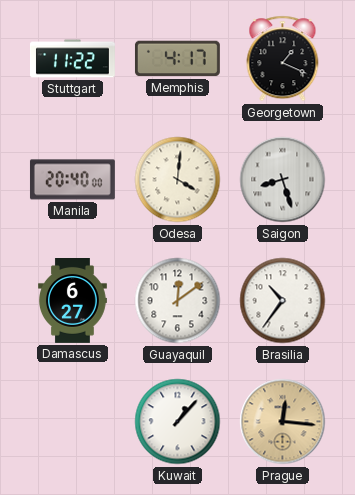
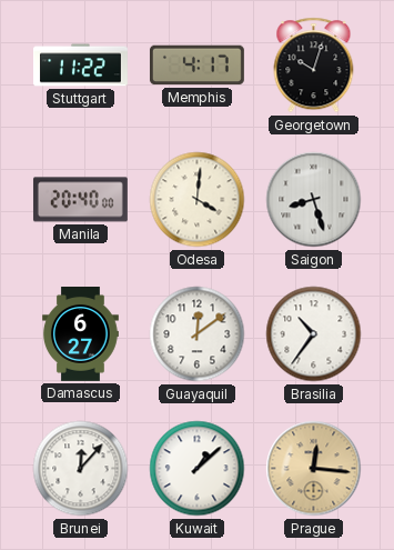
Georgetown: 1:19 -> 10:03 (314, 66)
Brunei: none -> 12:07 (81, 469)
Kuwait: 1:07 -> 1:08 (198, 469)
